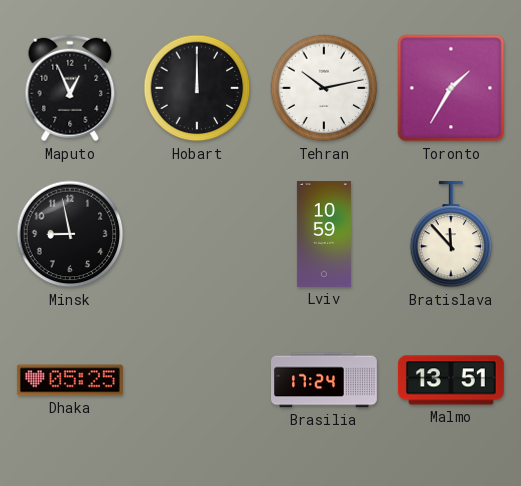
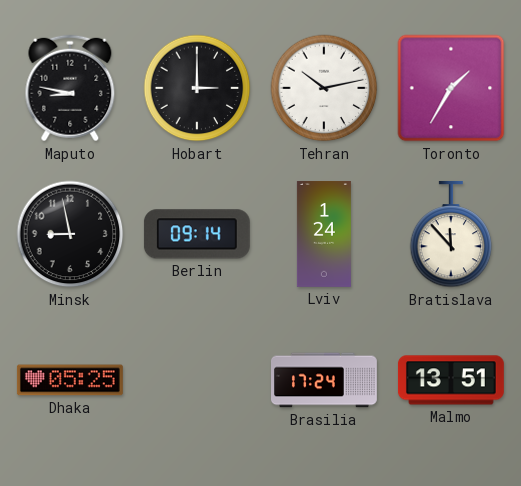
Maputo: 12:56 -> 8:47 (70, 88)
Hobart: 12:00 -> 3:00 (197, 88)
Berlin: none -> 09:14 (197, 234)
Lviv: 10:59 -> 1:24 (324, 235)
